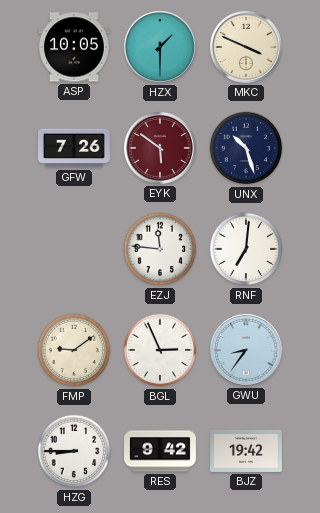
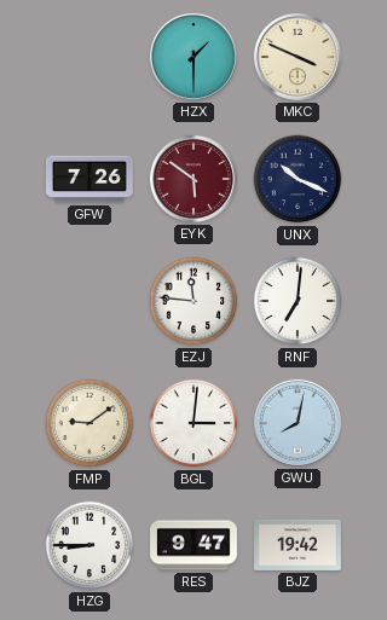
ASP: 10:05 -> none (75, 47)
UNX: 10:27 -> 10:19 (298, 179)
BGL: 2:56 -> 3:01 (193, 423)
GWU: 8:36 -> 8:02 (298, 423)
RES: 9:42 -> 9:47 (195, 545)
